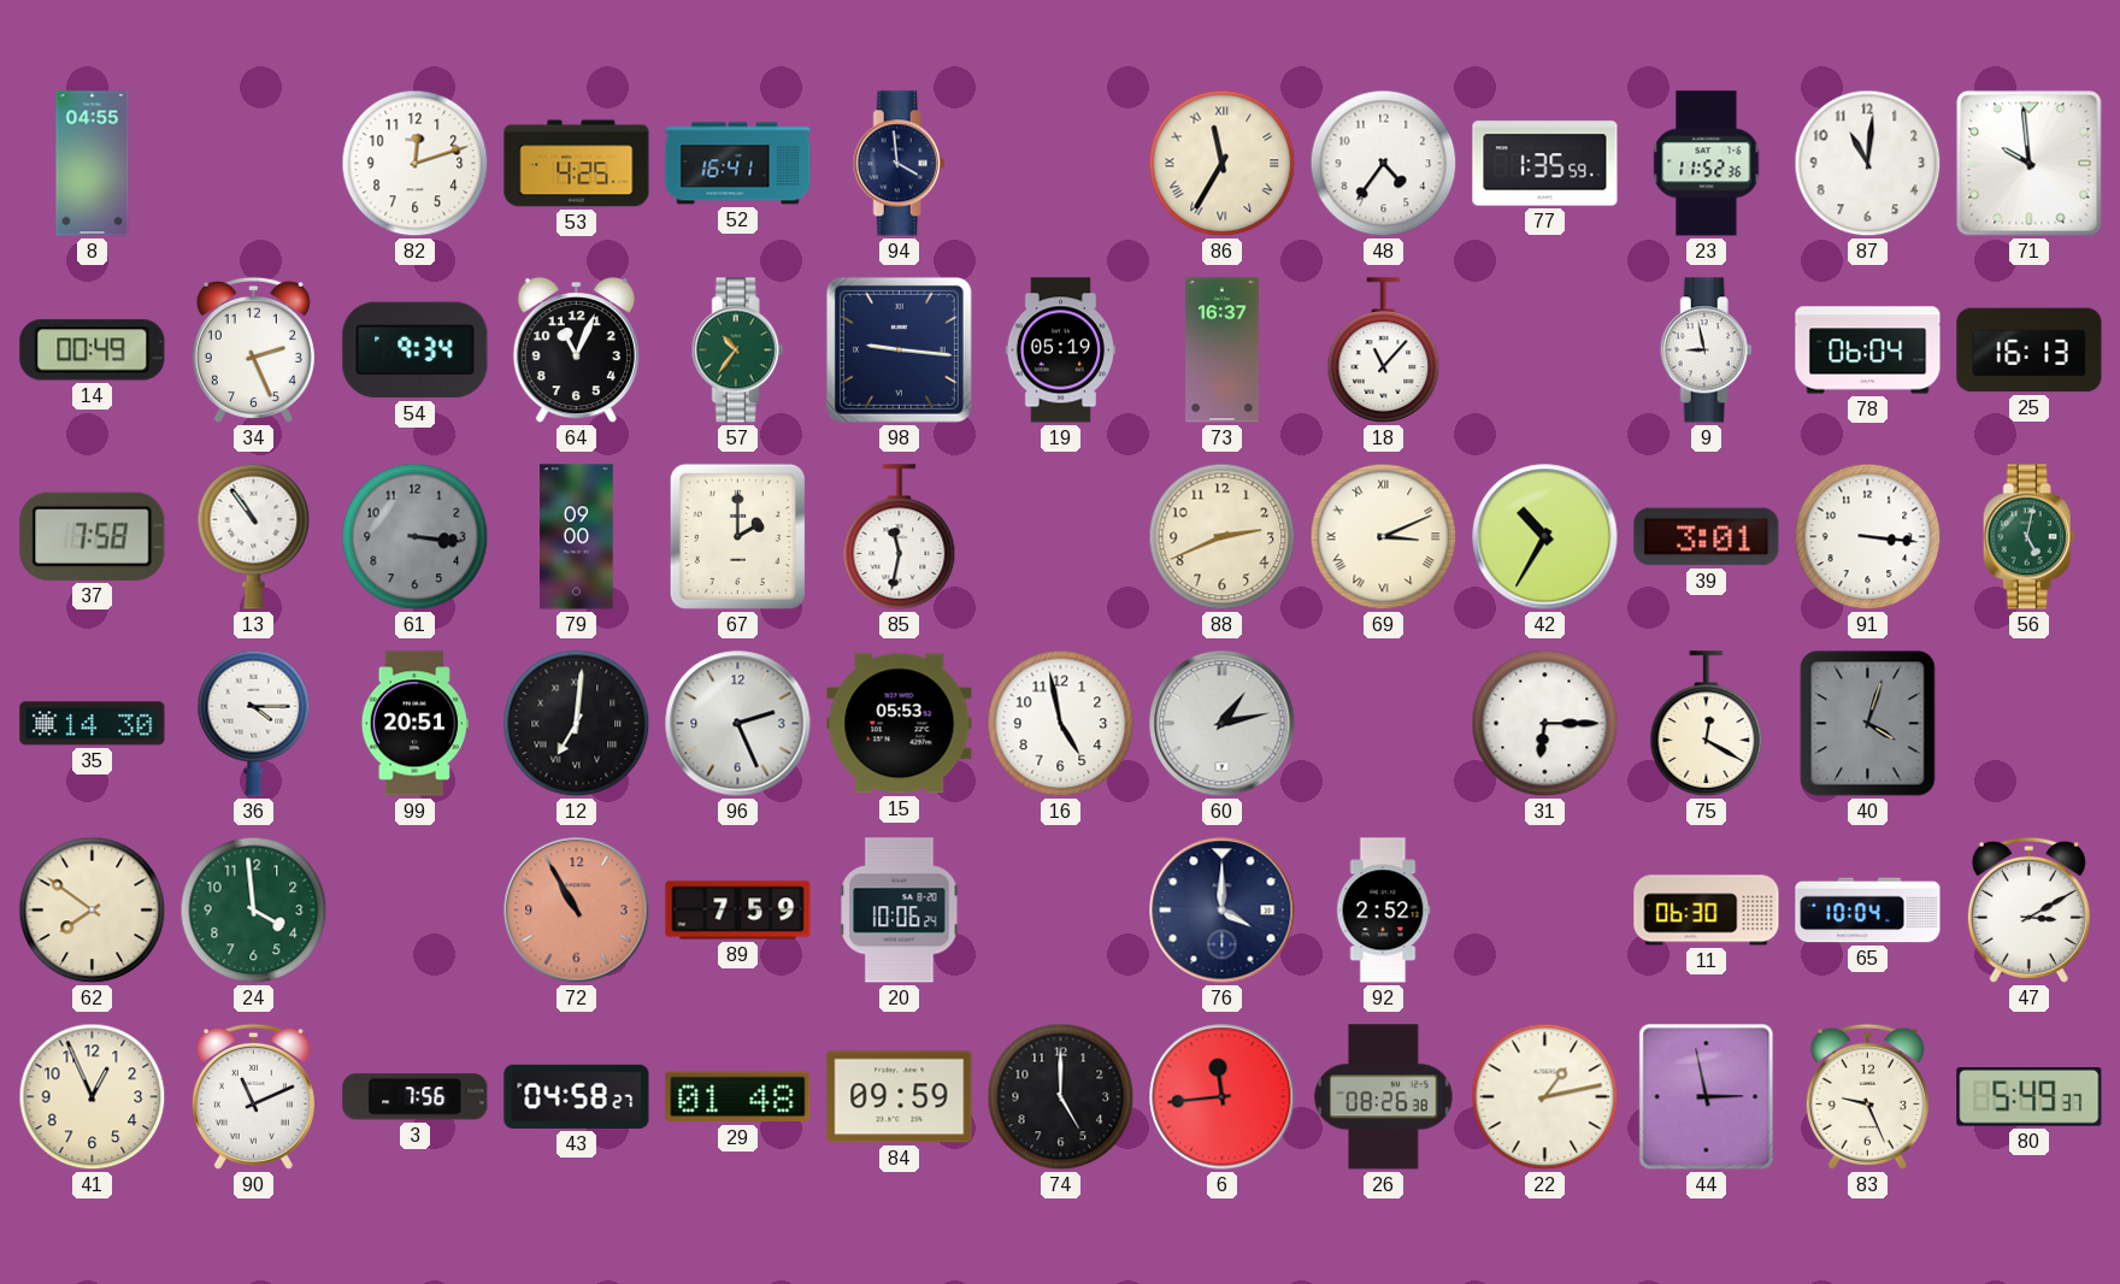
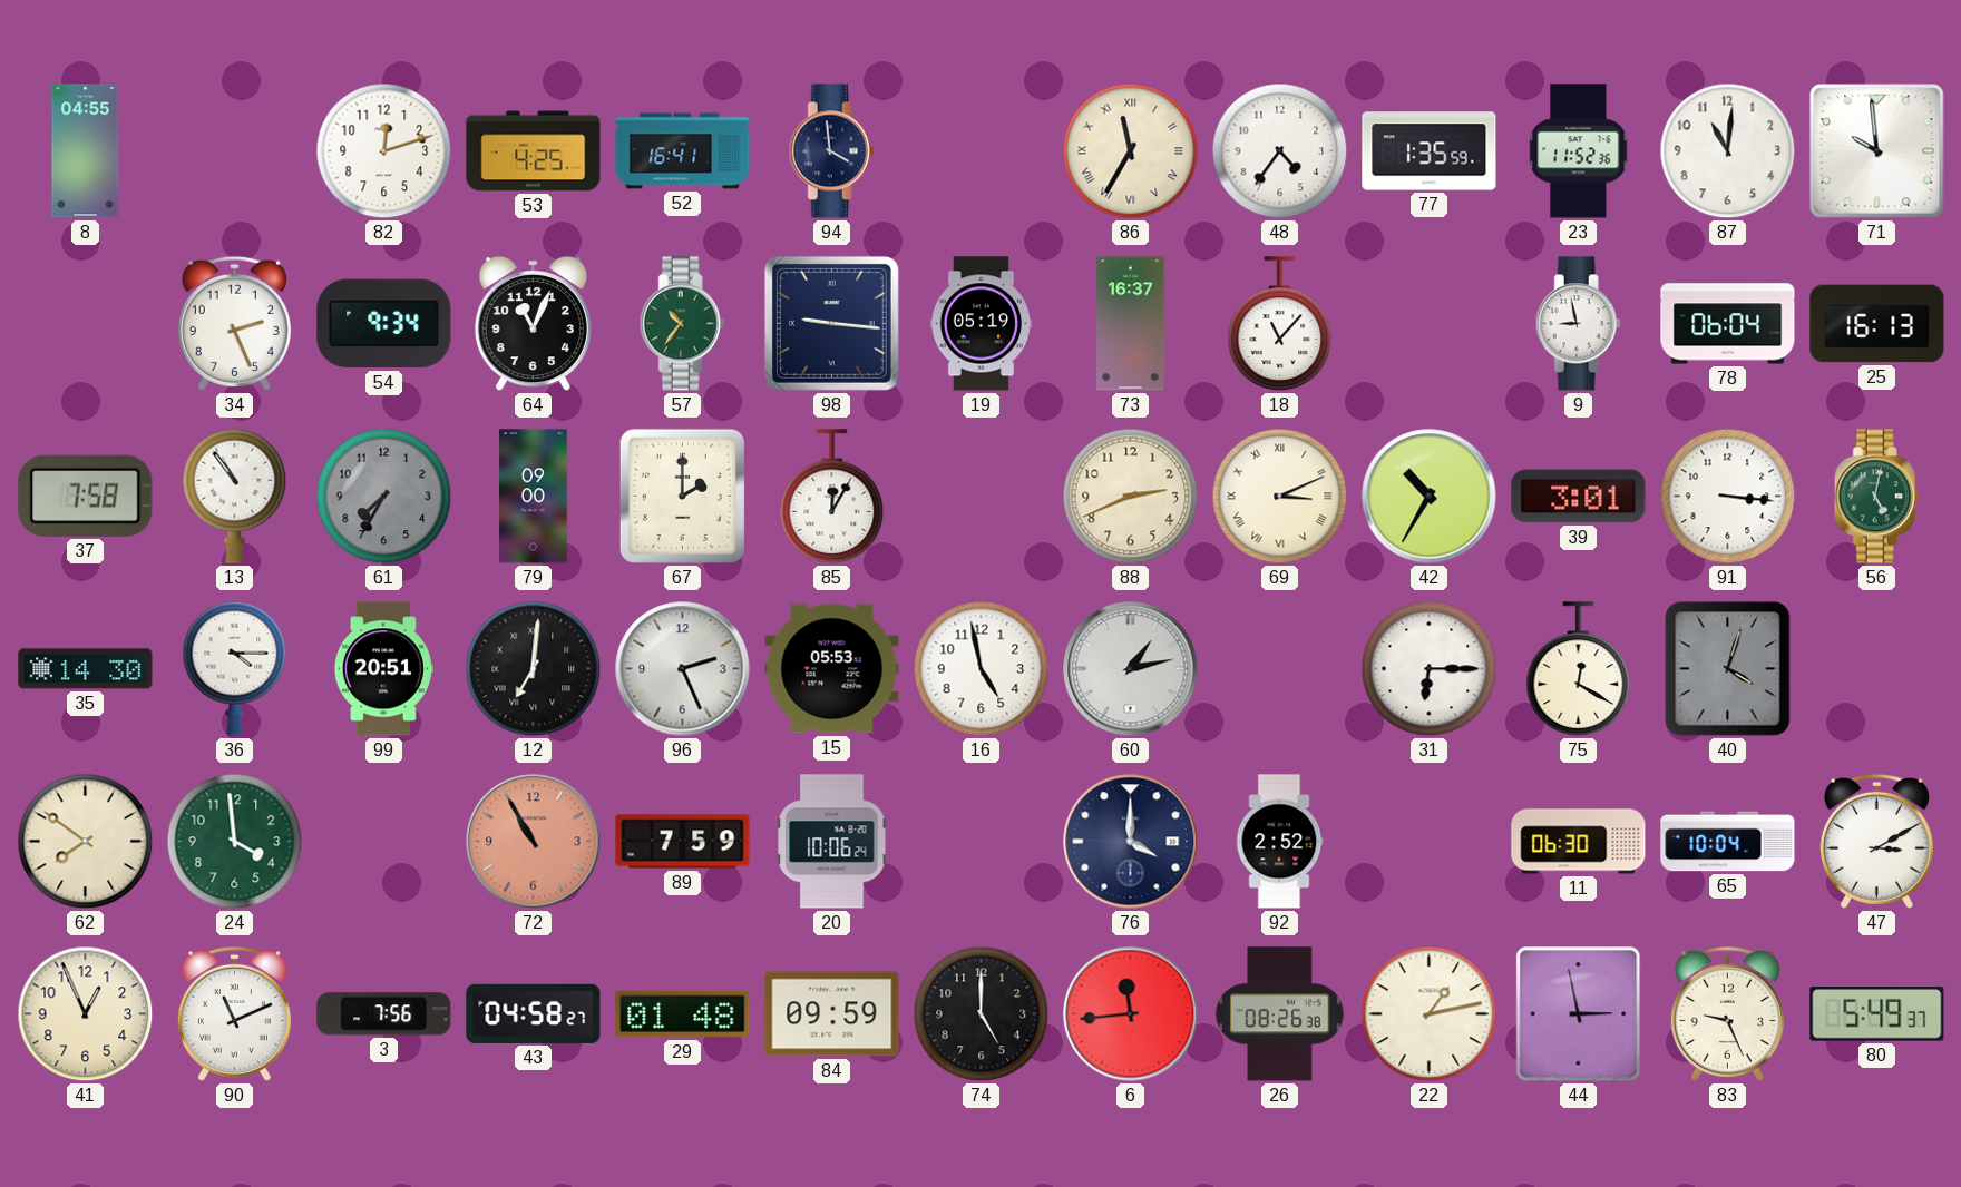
14: 00:49 -> none (93, 351)
61: 3:16 -> 7:35 (384, 497)
85: 11:32 -> 12:05 (832, 497)
